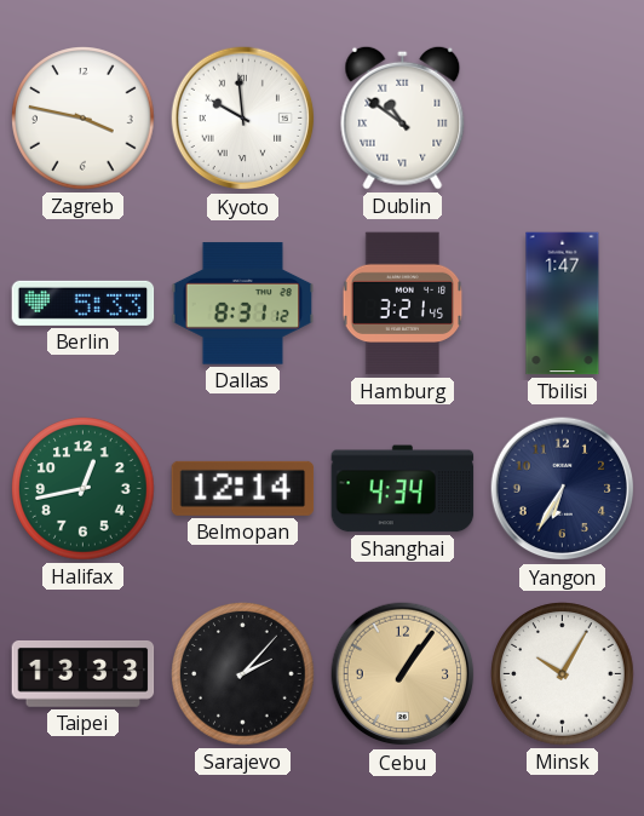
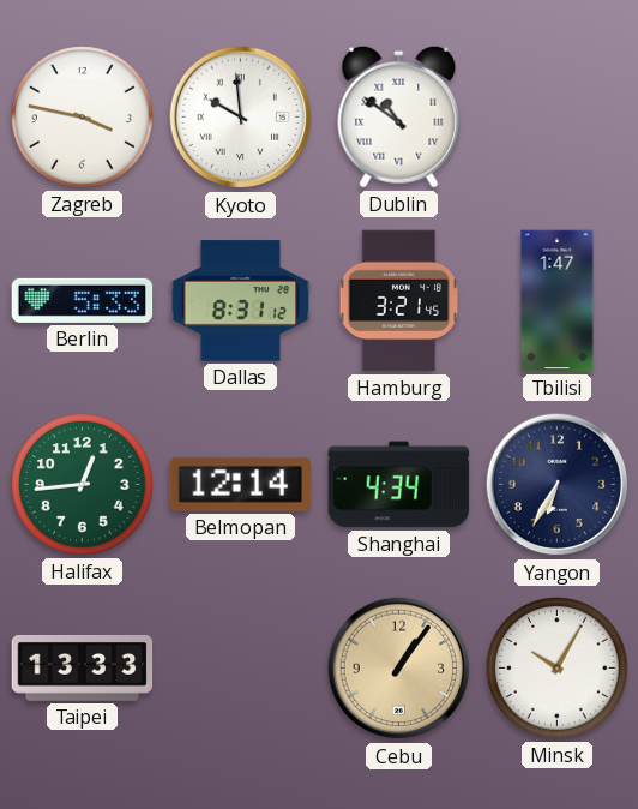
Halifax: 12:43 -> 12:44 (83, 485)
Sarajevo: 2:07 -> none (243, 674)
